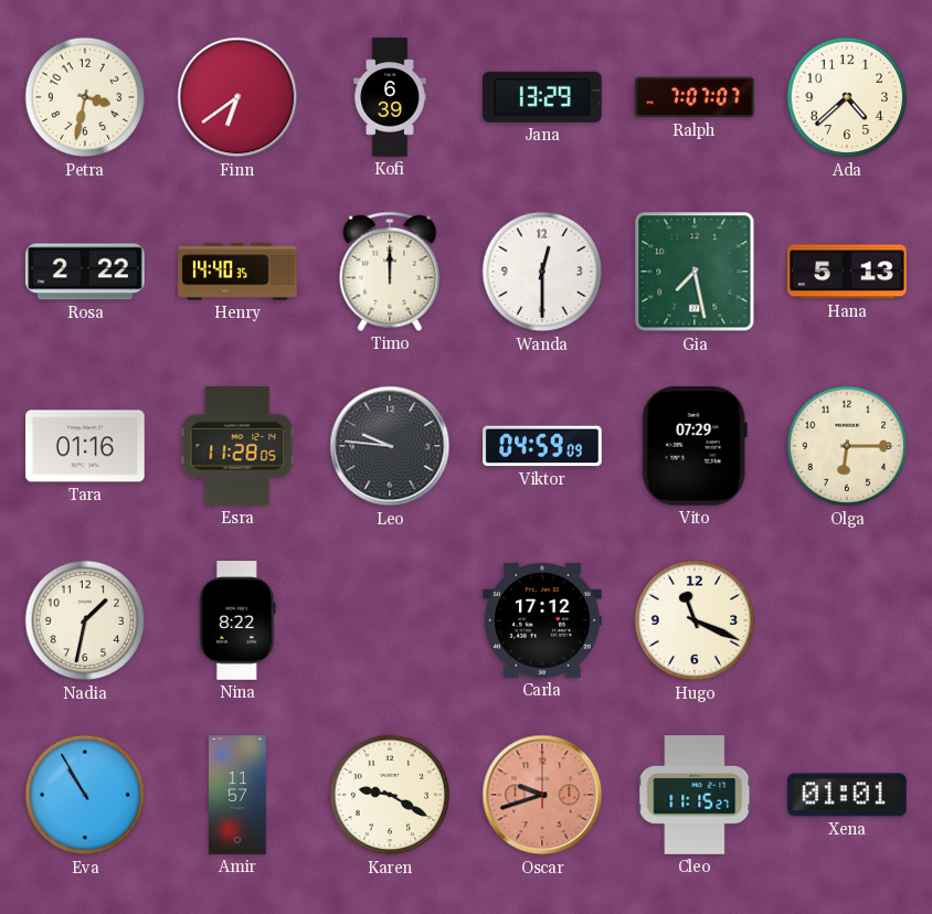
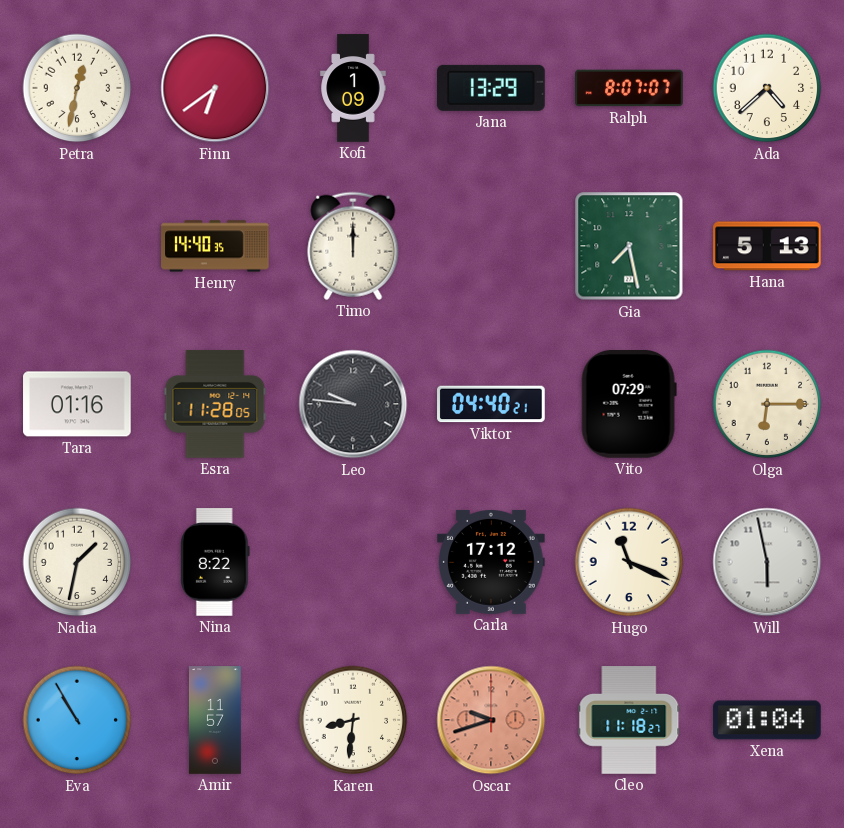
Petra: 3:32 -> 12:32 (77, 88)
Kofi: 6:39 -> 1:09 (353, 88)
Ralph: 7:07 -> 8:07 (629, 88)
Rosa: 2:22 -> none (85, 272)
Wanda: 12:30 -> none (542, 272)
Viktor: 04:59 -> 04:40 (491, 404)
Will: none -> 5:58 (767, 562)
Karen: 9:20 -> 8:31 (353, 720)
Cleo: 11:15 -> 11:18 (629, 720)
Xena: 01:01 -> 01:04 (767, 720)
